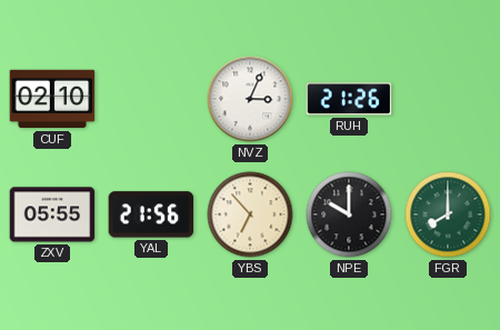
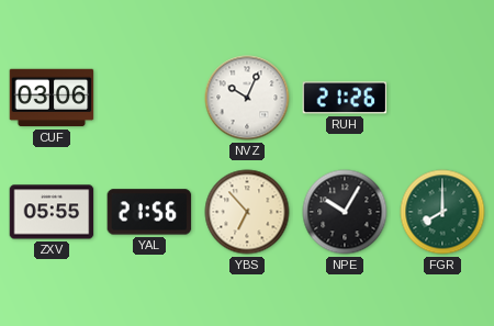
CUF: 02:10 -> 03:06 (52, 98)
NVZ: 3:04 -> 10:04 (247, 98)
NPE: 10:00 -> 10:05 (345, 212)
